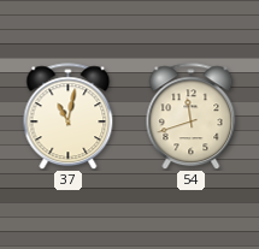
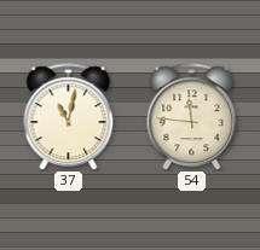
54: 11:42 -> 11:46 (192, 117)
